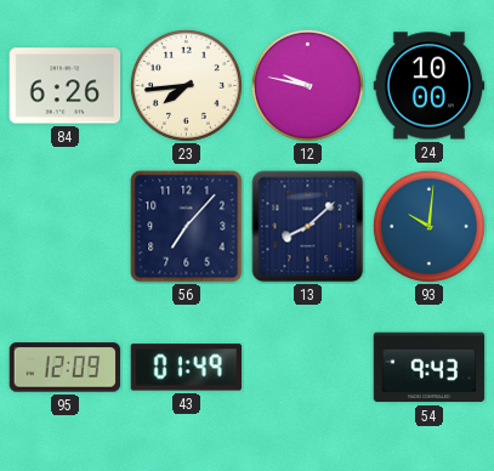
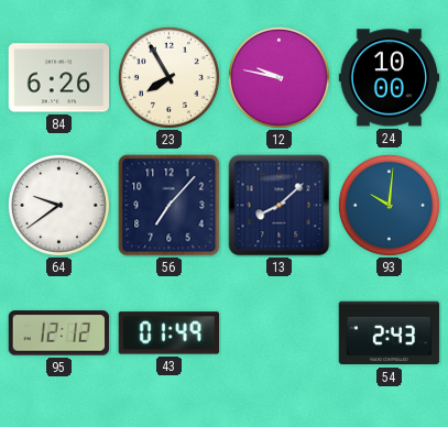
23: 7:44 -> 7:55 (168, 77)
64: none -> 9:39 (58, 205)
95: 12:09 -> 12:12 (59, 333)
54: 9:43 -> 2:43 (390, 333)
